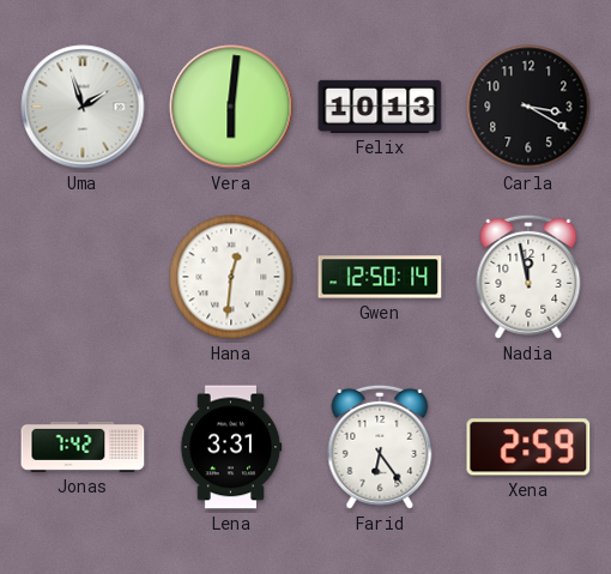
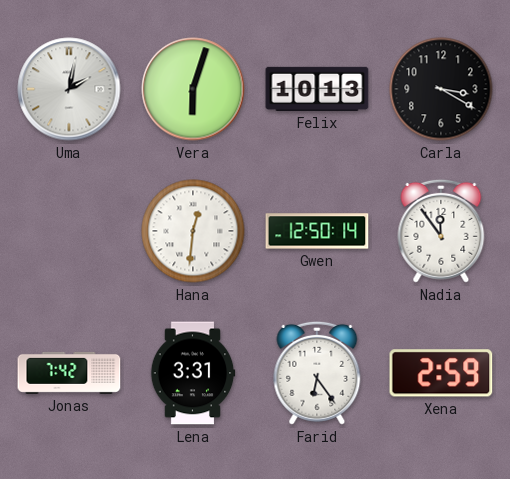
Uma: 1:57 -> 2:02 (69, 89)
Vera: 6:01 -> 6:03 (193, 89)
Nadia: 11:58 -> 11:54 (441, 231)
